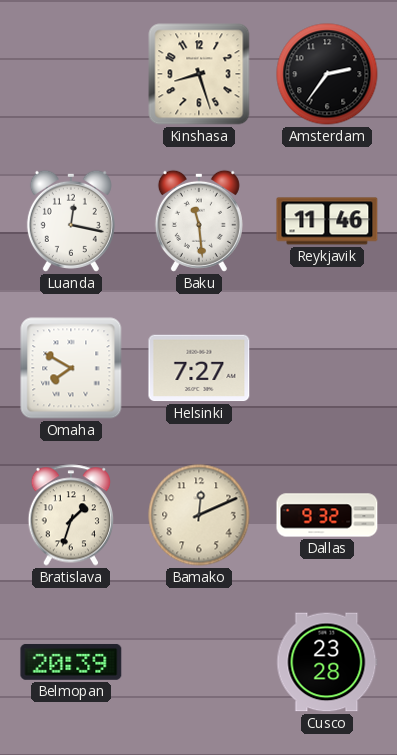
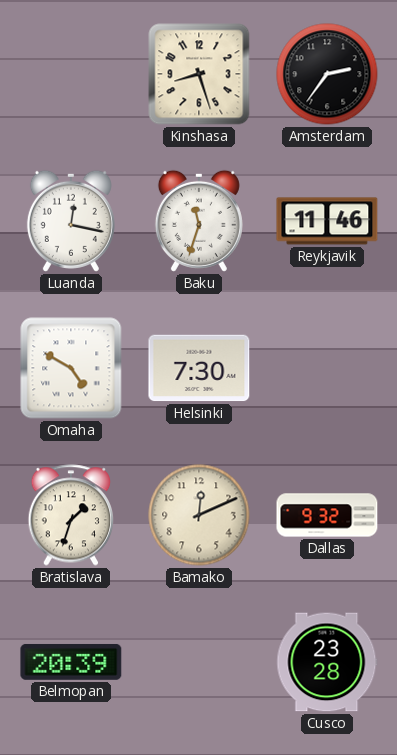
Baku: 11:29 -> 11:33 (199, 221)
Omaha: 7:50 -> 4:50 (71, 368)
Helsinki: 7:27 -> 7:30 (199, 368)
